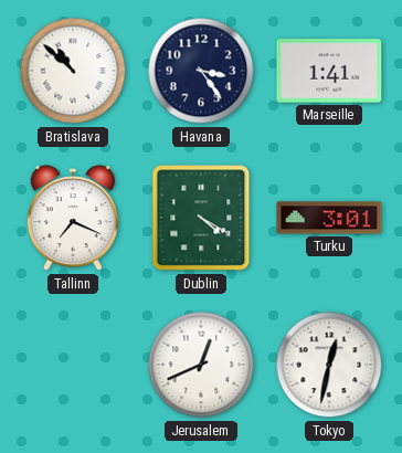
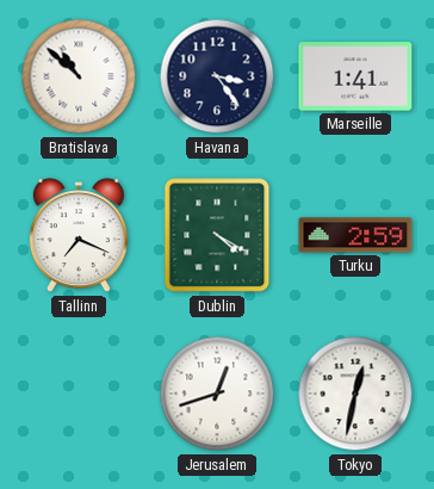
Turku: 3:01 -> 2:59 (355, 235)
Jerusalem: 12:41 -> 12:42 (217, 394)
